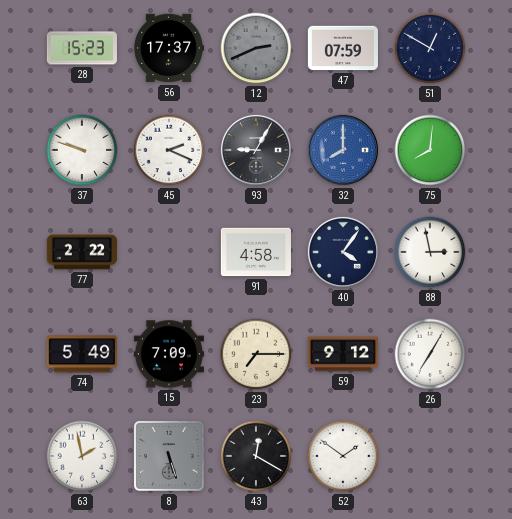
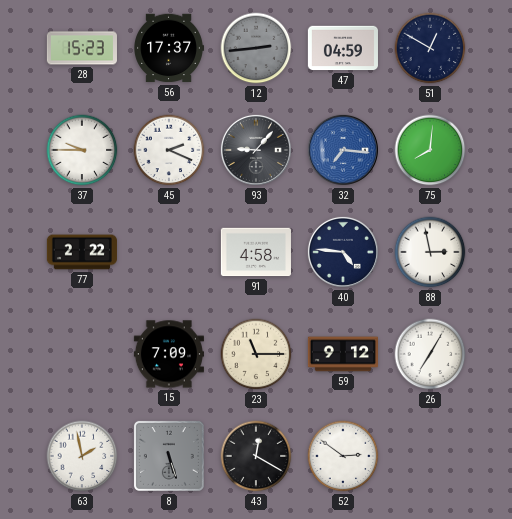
12: 2:41 -> 2:44 (256, 48)
47: 07:59 -> 04:59 (343, 48)
37: 9:48 -> 9:45 (82, 150)
93: 9:05 -> 9:07 (256, 150)
32: 8:00 -> 7:16 (343, 150)
40: 4:06 -> 4:46 (343, 252)
74: 5:49 -> none (82, 354)
23: 7:15 -> 11:15 (256, 354)
52: 1:51 -> 2:51 (343, 456)
